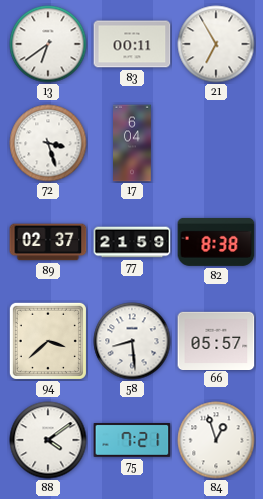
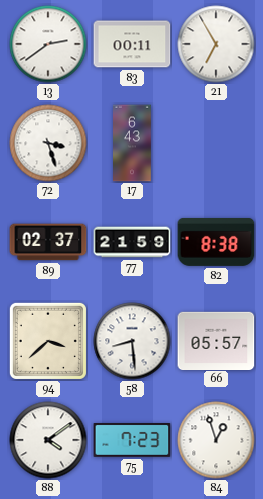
13: 6:39 -> 2:39 (48, 44)
17: 6:04 -> 6:43 (133, 143)
75: 7:21 -> 7:23 (132, 441)
